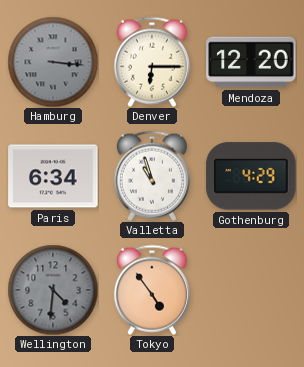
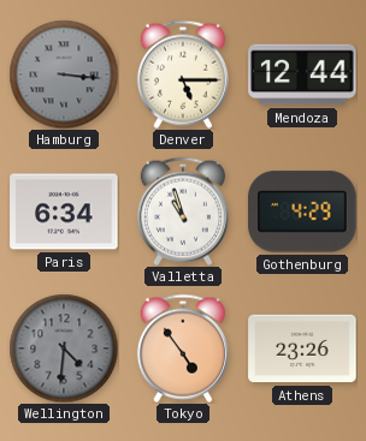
Denver: 6:15 -> 5:15 (183, 75)
Mendoza: 12:20 -> 12:44 (302, 75)
Athens: none -> 23:26 (302, 348)
